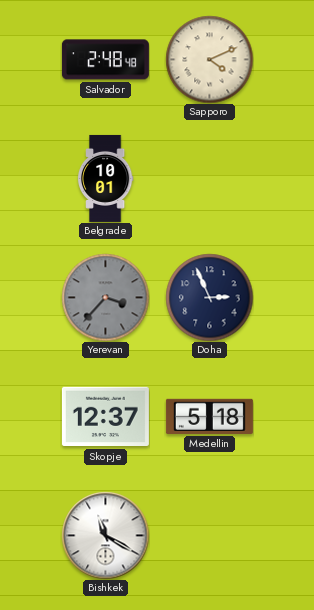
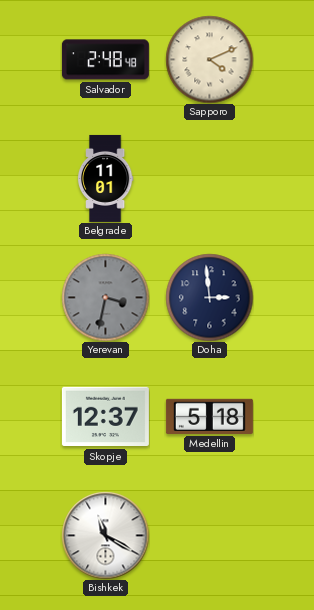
Belgrade: 10:01 -> 11:01 (105, 178)
Yerevan: 3:37 -> 3:32 (105, 297)
Doha: 2:56 -> 2:59 (209, 297)
